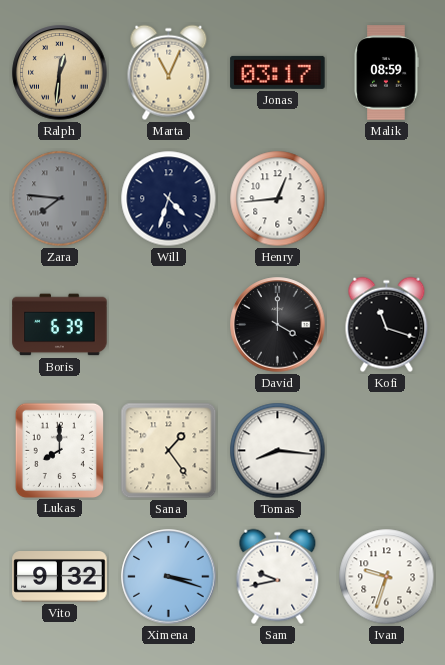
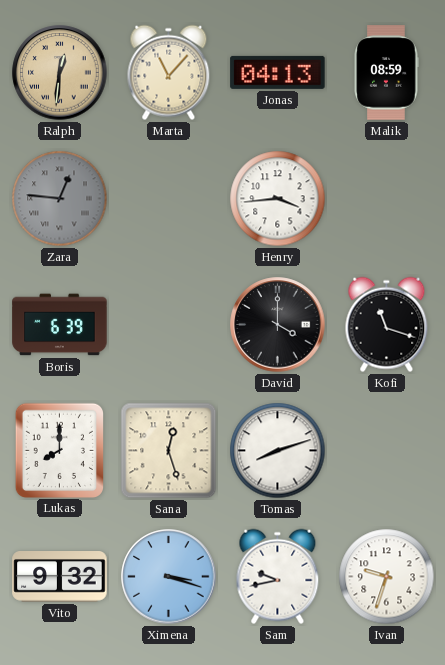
Marta: 11:04 -> 11:07 (169, 73)
Jonas: 03:17 -> 04:13 (278, 72)
Zara: 7:46 -> 12:46 (60, 199)
Will: 4:33 -> none (169, 199)
Henry: 12:44 -> 3:44 (278, 199)
Sana: 1:24 -> 12:27 (169, 451)
Tomas: 8:16 -> 8:12 (278, 451)
